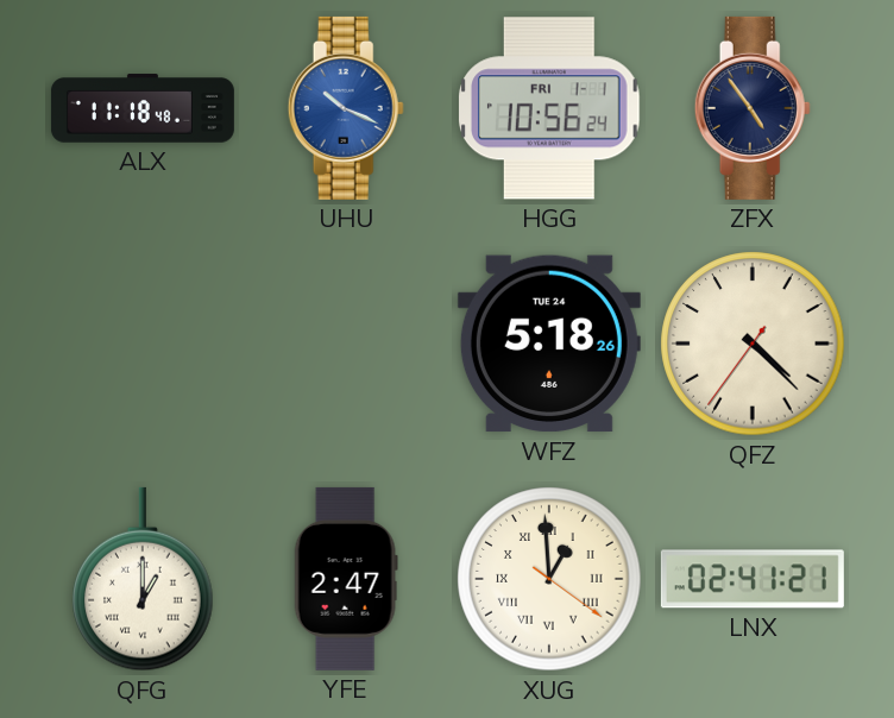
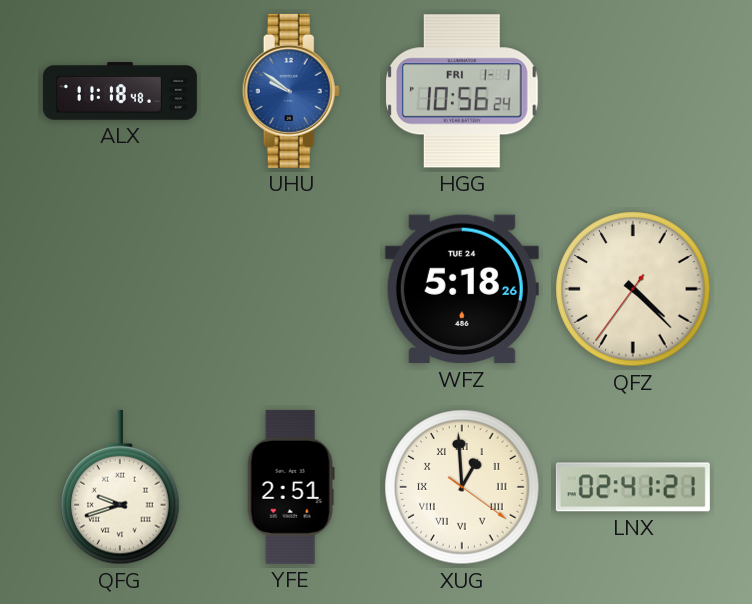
UHU: 10:19 -> 9:51 (291, 91)
ZFX: 4:54 -> none (753, 108)
QFG: 1:00 -> 9:42 (120, 487)
YFE: 2:47 -> 2:51 (291, 487)
